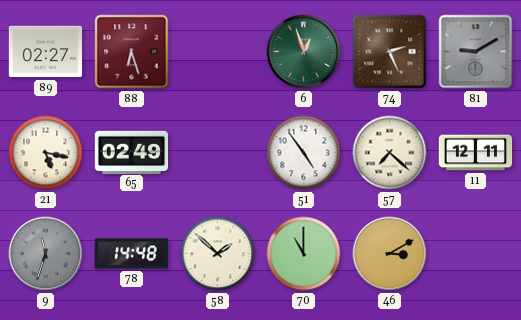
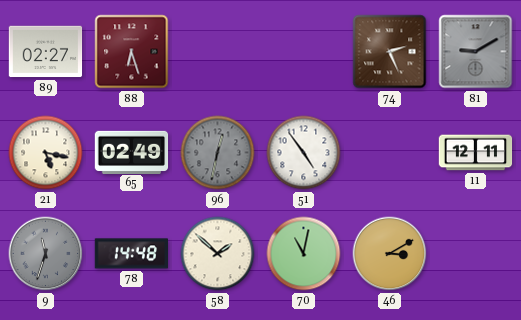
6: 12:57 -> none (304, 52)
96: none -> 12:32 (218, 153)
57: 7:22 -> none (390, 153)
70: 11:00 -> 11:02 (304, 254)
